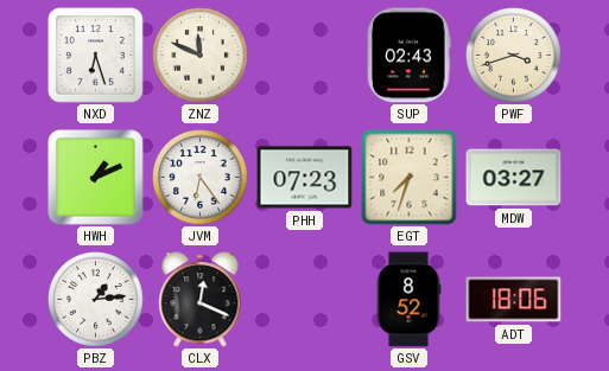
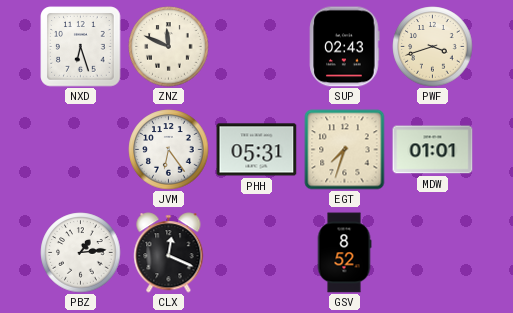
HWH: 1:11 -> none (96, 178)
PHH: 07:23 -> 05:31 (257, 150)
MDW: 03:27 -> 01:01 (433, 150)
ADT: 18:06 -> none (514, 300)
